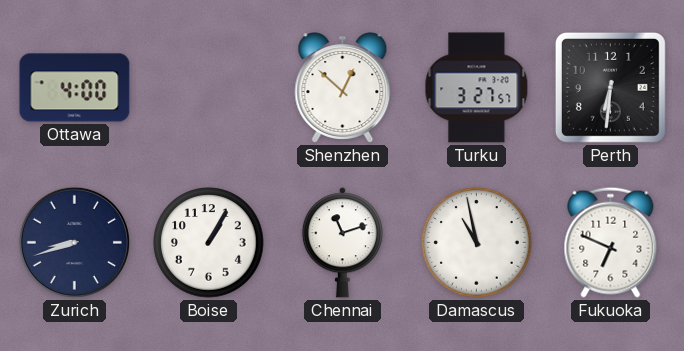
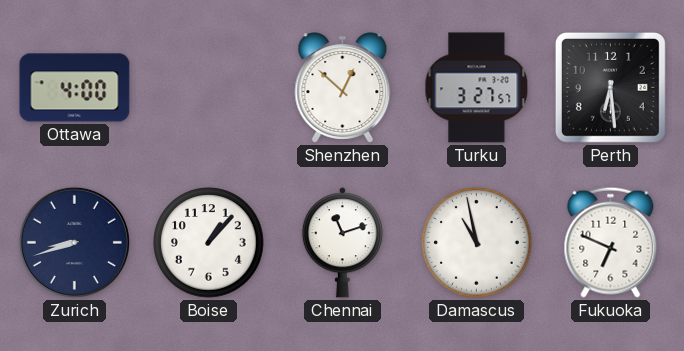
Perth: 6:31 -> 6:29 (610, 87)
Boise: 1:05 -> 1:07 (209, 243)
